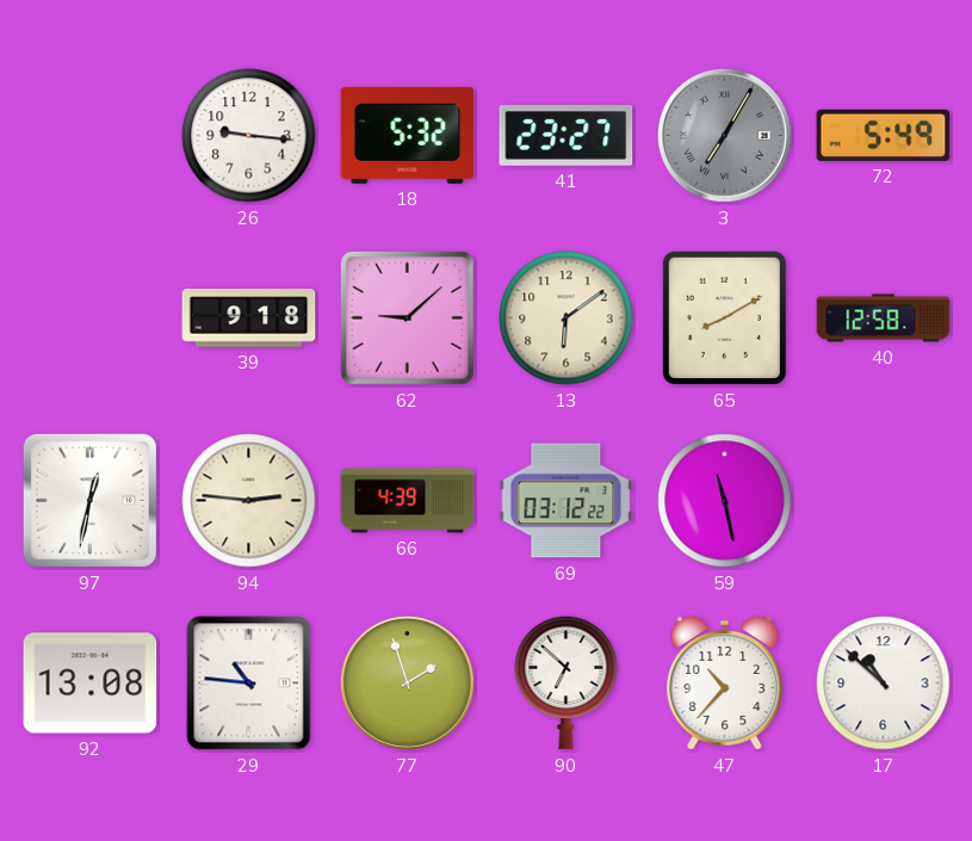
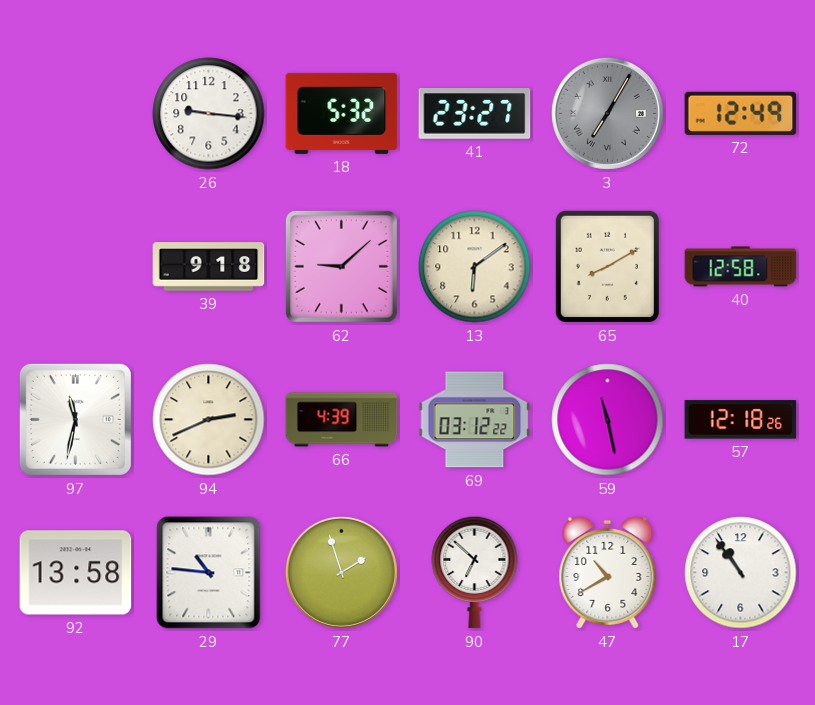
72: 5:49 -> 12:49 (741, 113)
97: 12:32 -> 11:32 (75, 419)
94: 2:46 -> 2:41 (209, 420)
57: none -> 12:18 (741, 420)
92: 13:08 -> 13:58 (76, 573)
47: 10:37 -> 10:40 (608, 572)
17: 10:52 -> 10:54 (741, 573)
